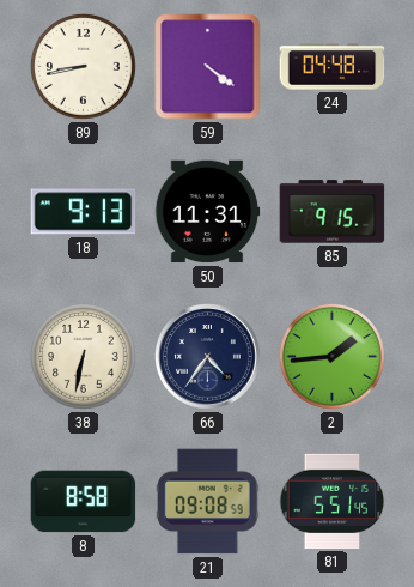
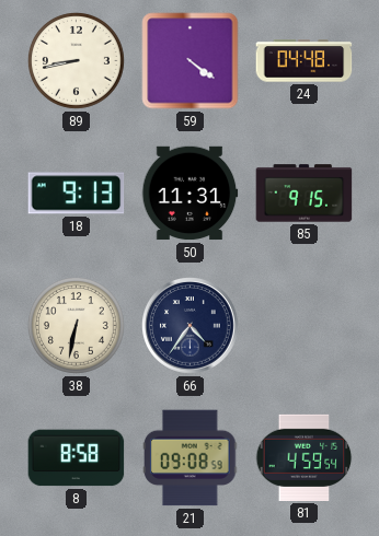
2: 1:44 -> none (331, 356)
81: 5:51 -> 4:59 (305, 457)
